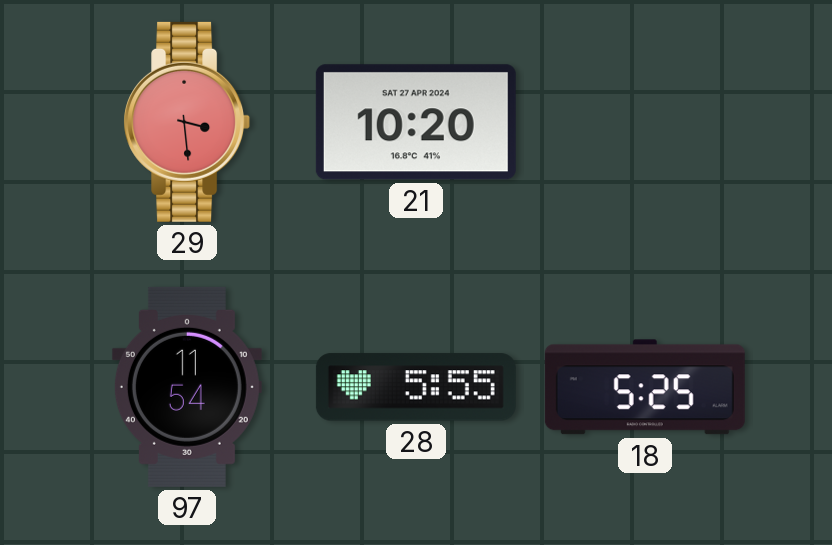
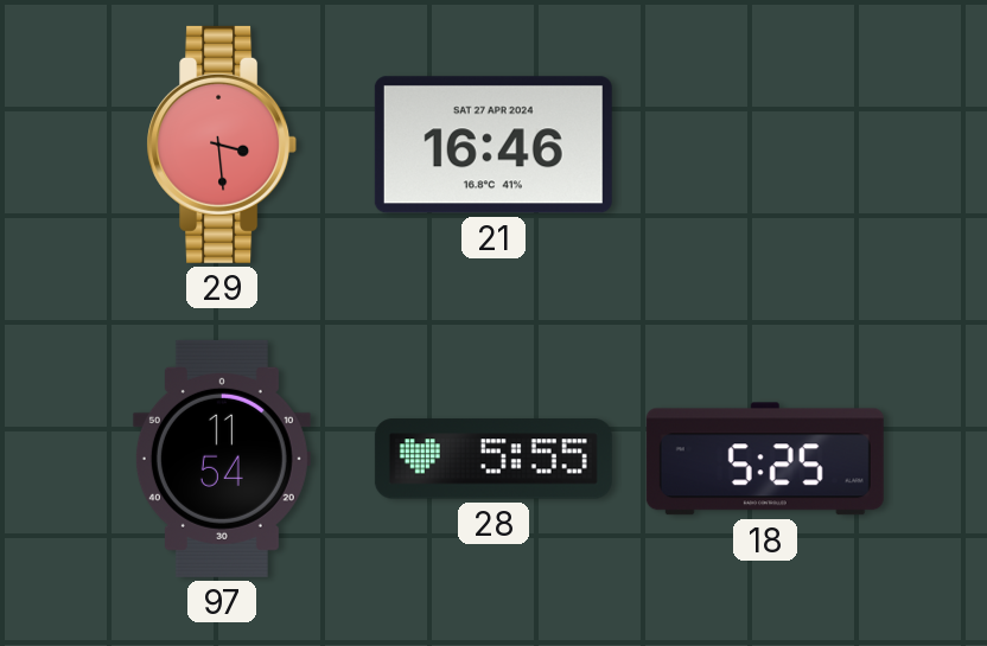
21: 10:20 -> 16:46 (493, 145)
